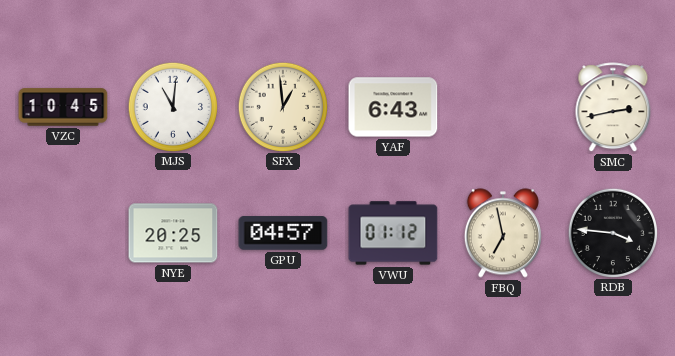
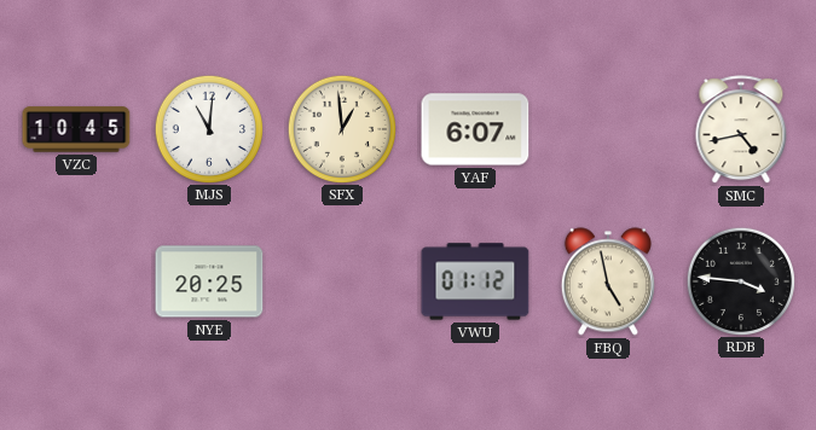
YAF: 6:43 -> 6:07 (475, 129)
SMC: 2:43 -> 4:43 (741, 130)
GPU: 04:57 -> none (283, 233)
FBQ: 6:58 -> 4:58 (608, 281)
